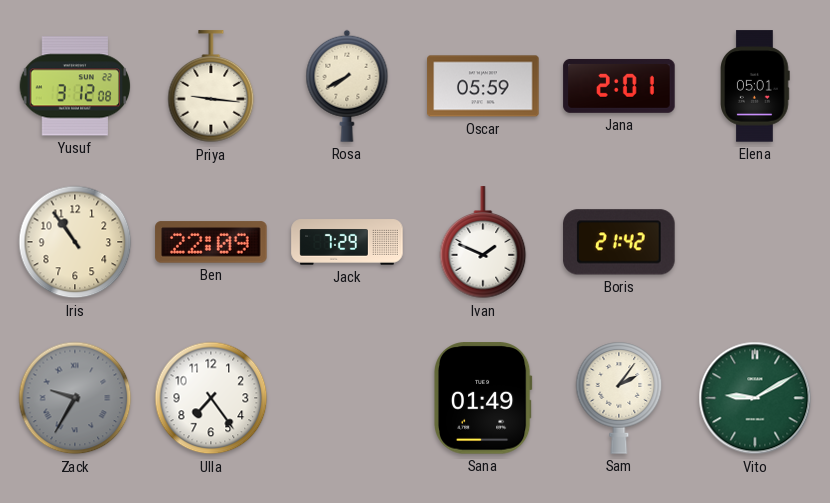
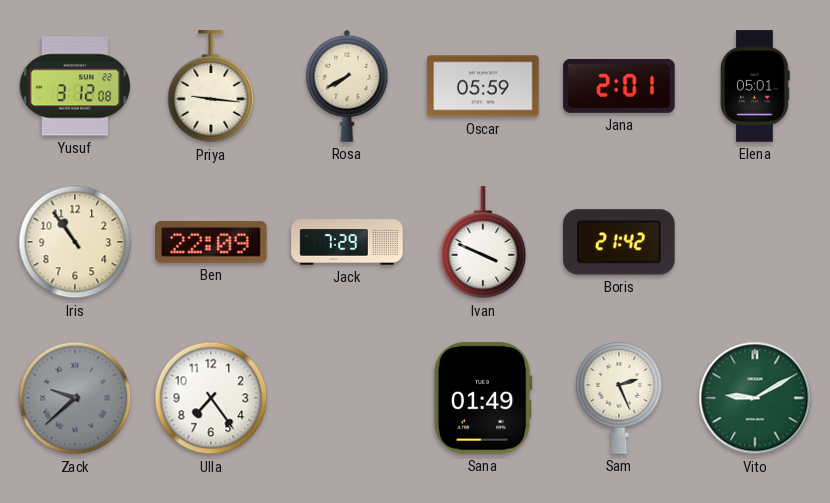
Ivan: 1:49 -> 3:49 (483, 243)
Zack: 9:35 -> 9:38 (75, 398)
Sam: 2:06 -> 2:26 (619, 398)
